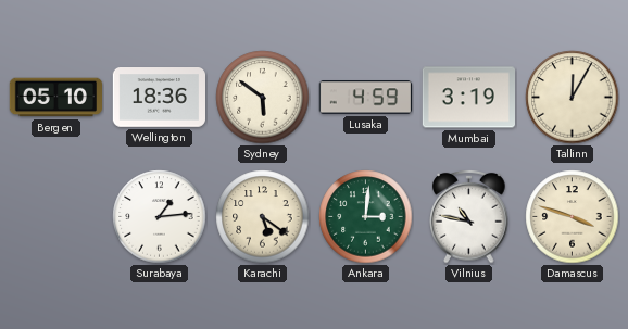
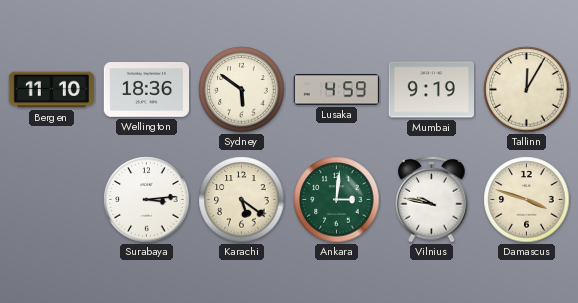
Bergen: 05:10 -> 11:10 (52, 90)
Mumbai: 3:19 -> 9:19 (431, 90)
Surabaya: 1:14 -> 3:14 (147, 200)
Vilnius: 10:47 -> 9:47 (432, 199)
